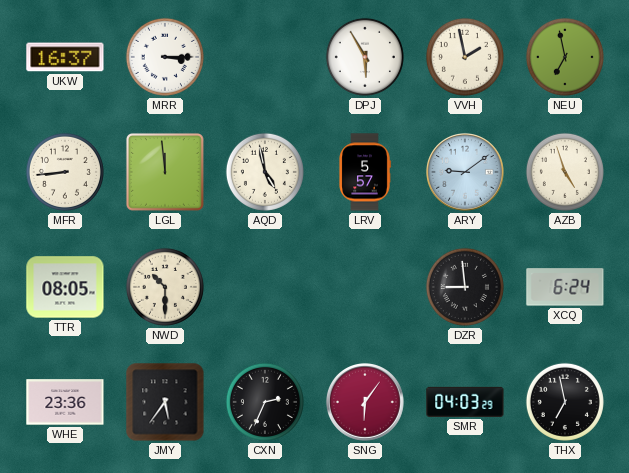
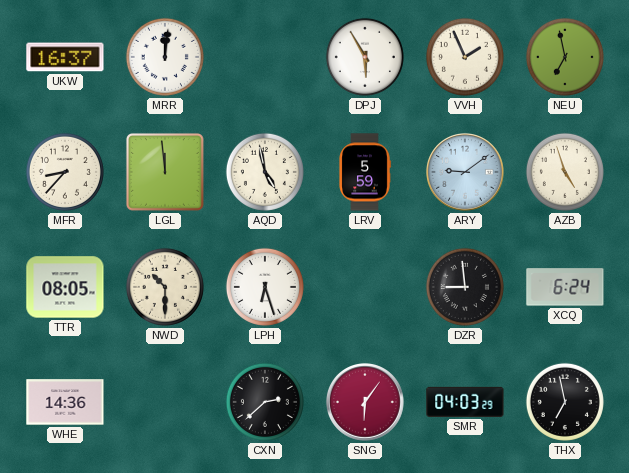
MRR: 3:15 -> 12:01 (165, 57)
VVH: 1:58 -> 1:56 (465, 57)
MFR: 8:44 -> 8:37 (65, 172)
LRV: 5:57 -> 5:59 (365, 172)
LPH: none -> 6:27 (265, 287)
WHE: 23:36 -> 14:36 (65, 402)
JMY: 5:36 -> none (165, 402)
CXN: 2:34 -> 2:38 (265, 402)
